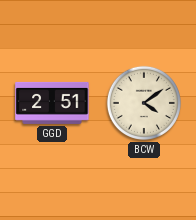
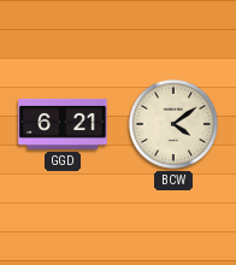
GGD: 2:51 -> 6:21 (63, 124)
